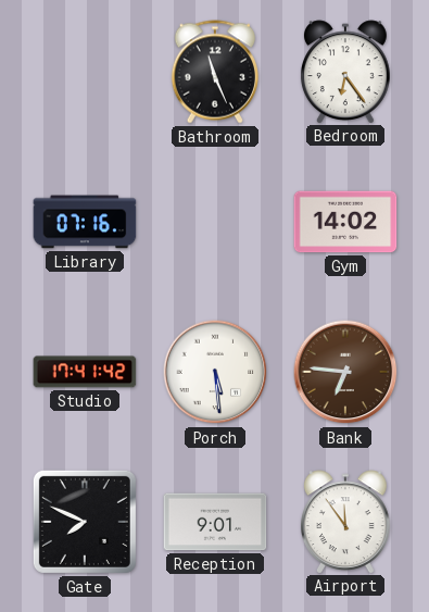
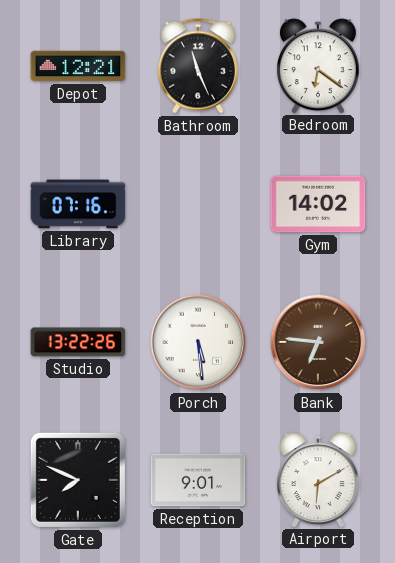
Depot: none -> 12:21 (78, 66)
Bedroom: 6:24 -> 6:21 (318, 66)
Studio: 17:41 -> 13:22 (78, 342)
Airport: 11:54 -> 6:10 (318, 480)
